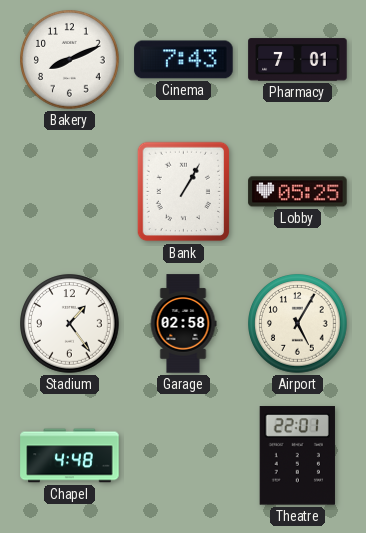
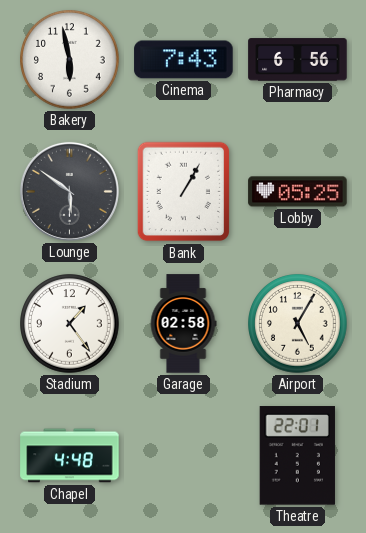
Bakery: 8:11 -> 5:58 (70, 60)
Pharmacy: 7:01 -> 6:56 (298, 60)
Lounge: none -> 5:51 (69, 191)
